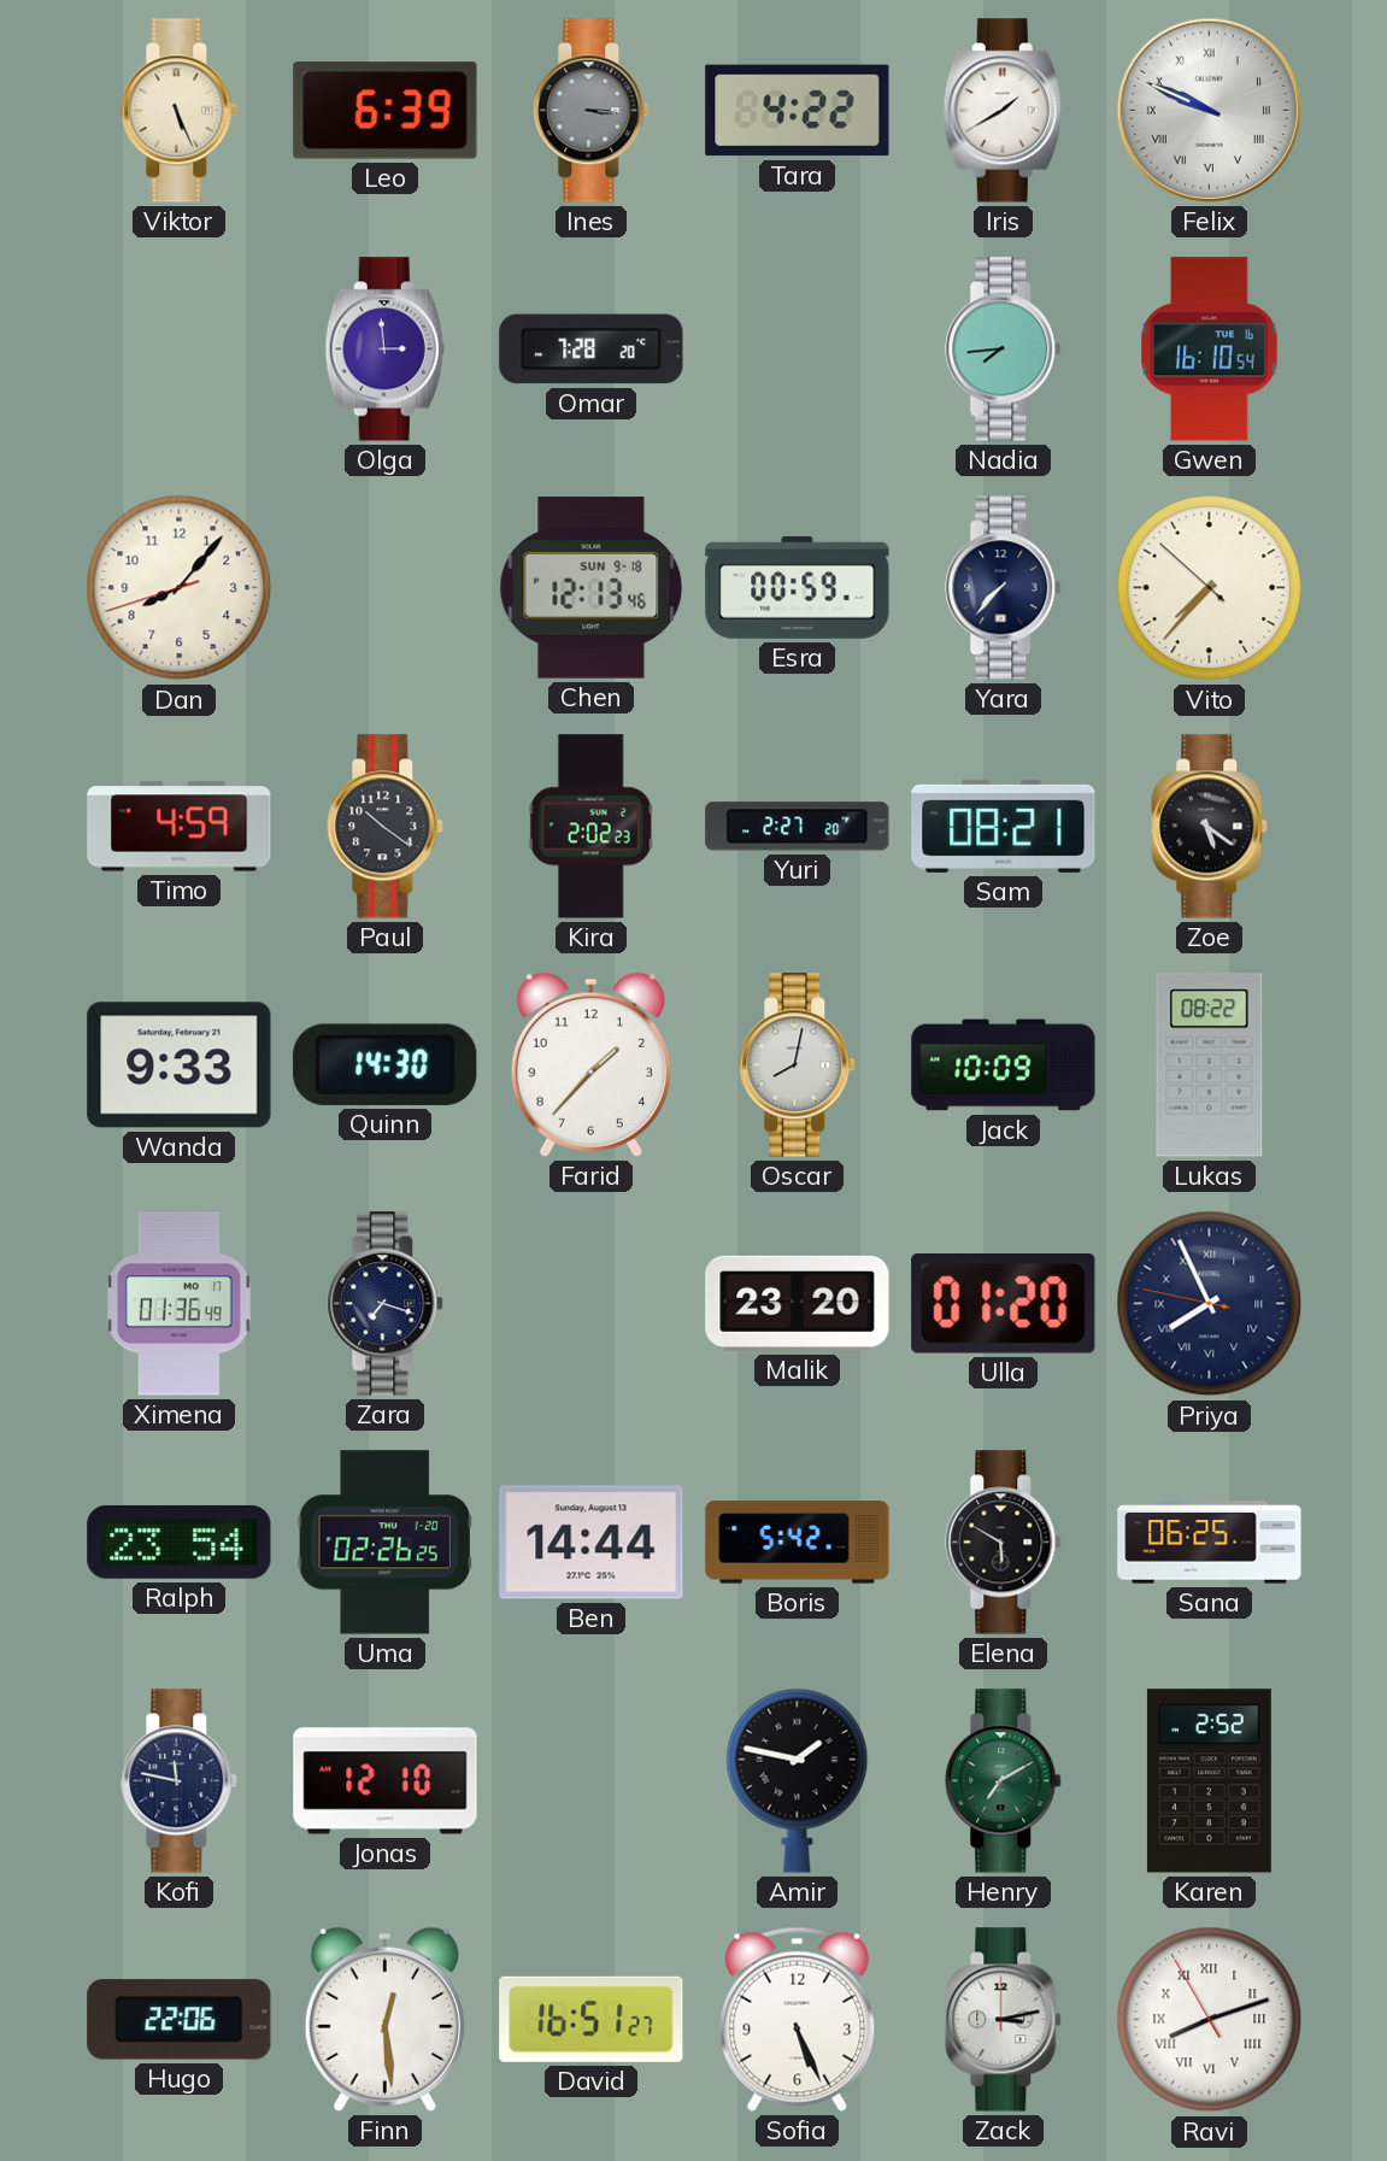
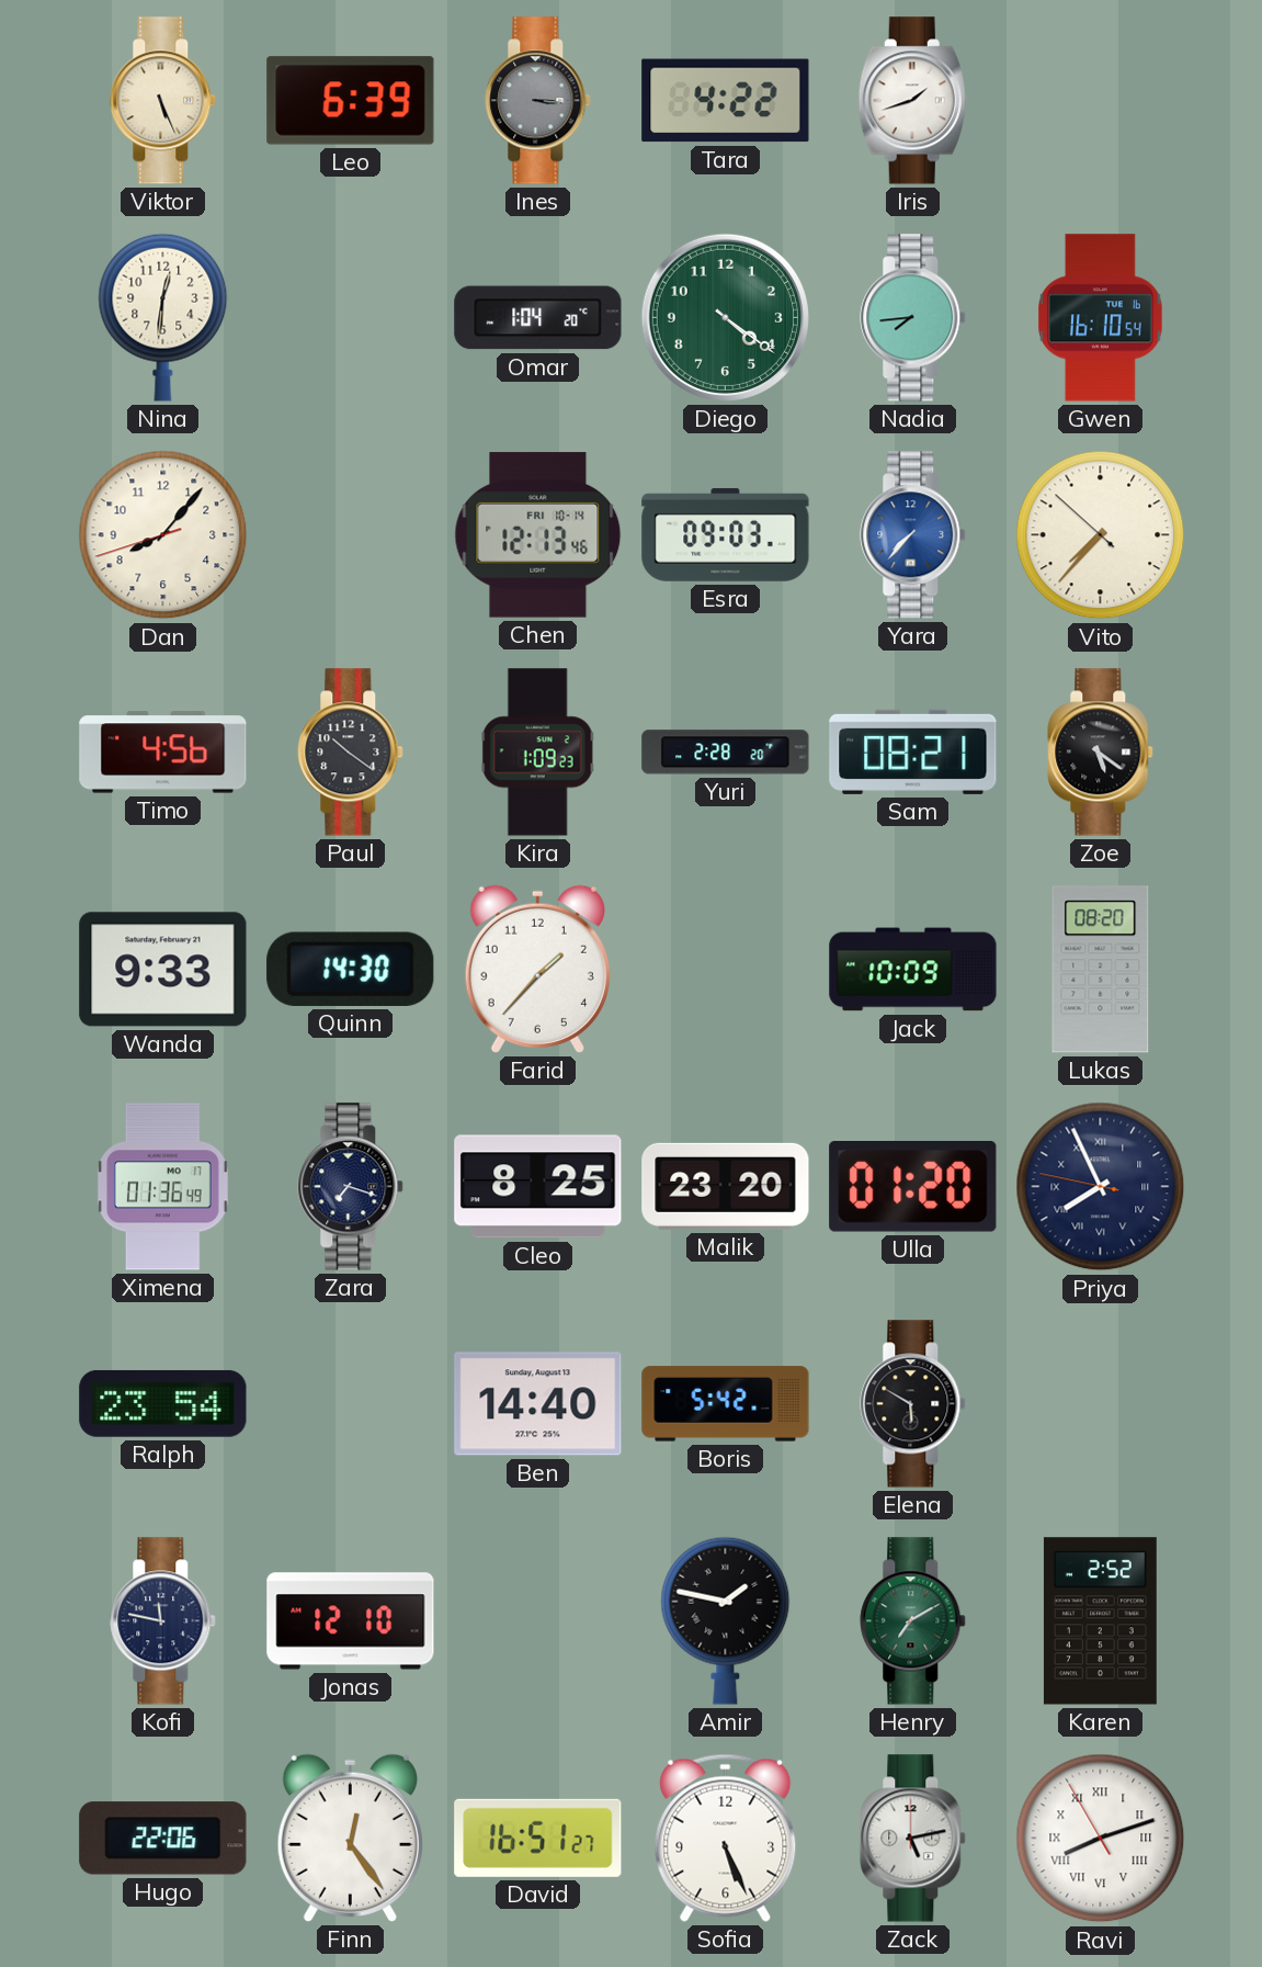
Iris: 1:40 -> 1:42 (912, 101)
Felix: 9:49 -> none (1209, 110)
Nina: none -> 12:31 (163, 317)
Olga: 2:59 -> none (384, 350)
Omar: 7:28 -> 1:04 (538, 318)
Diego: none -> 4:21 (725, 317)
Chen date: SUN 9-18 -> FRI 10-14 (538, 535)
Esra: 00:59 -> 09:03 (726, 535)
Yara dial: navy -> blue (913, 535)
Timo: 4:59 -> 4:56 (163, 753)
Kira: 2:02 -> 1:09 (537, 753)
Yuri: 2:27 -> 2:28 (726, 753)
Oscar: 8:02 -> none (798, 1065)
Lukas: 08:22 -> 08:20 (1101, 970)
Cleo: none -> 8:25 (538, 1187)
Uma: 02:26 -> none (384, 1543)
Ben: 14:44 -> 14:40 (538, 1404)
Sana: 06:25 -> none (1210, 1543)
Finn: 12:29 -> 12:24 (350, 1838)
Zack: 3:13 -> 5:13 (913, 1839)
